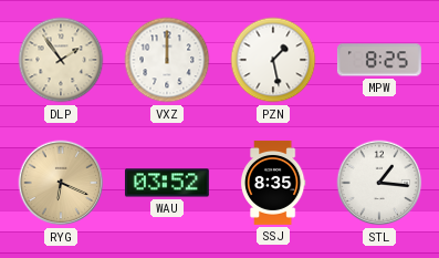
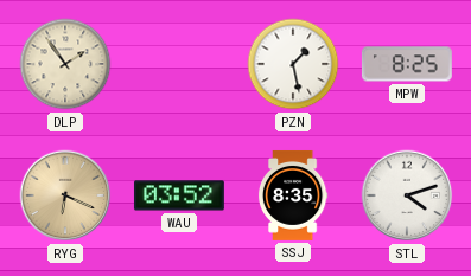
VXZ: 12:00 -> none (167, 60)
STL: 1:16 -> 4:12 (407, 195)
